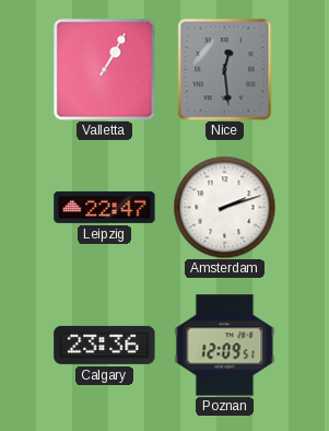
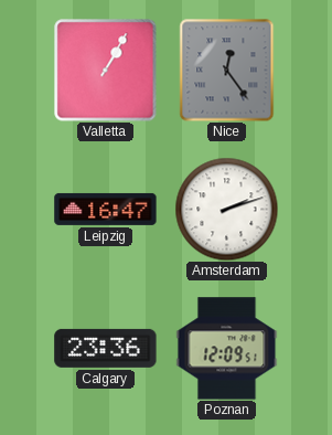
Nice: 12:29 -> 12:24 (227, 70)
Leipzig: 22:47 -> 16:47 (106, 209)
